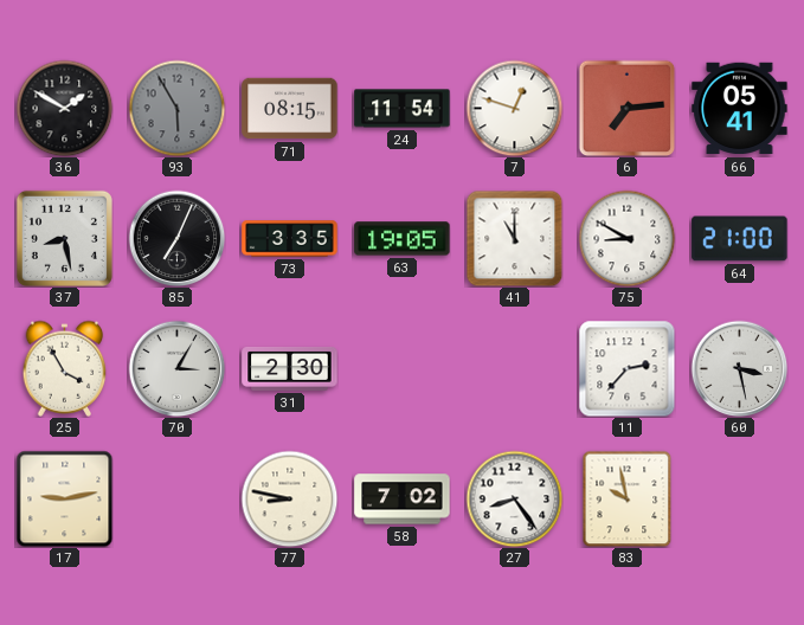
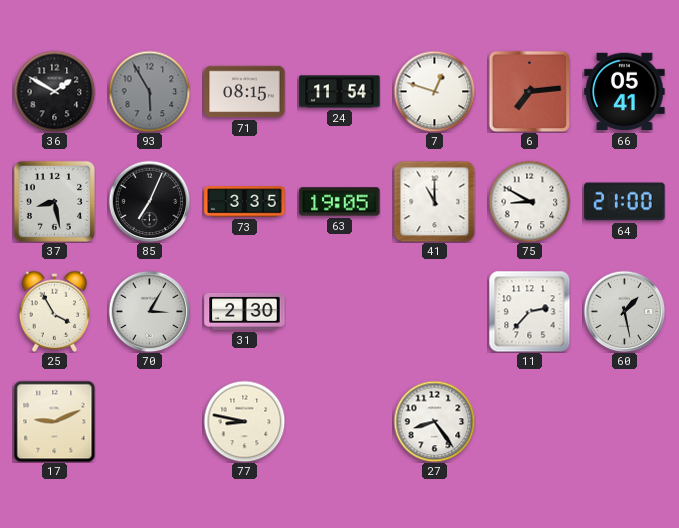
60: 3:28 -> 1:28 (624, 311)
17: 9:13 -> 9:11 (54, 421)
58: 7:02 -> none (403, 500)
83: 9:58 -> none (628, 498)
